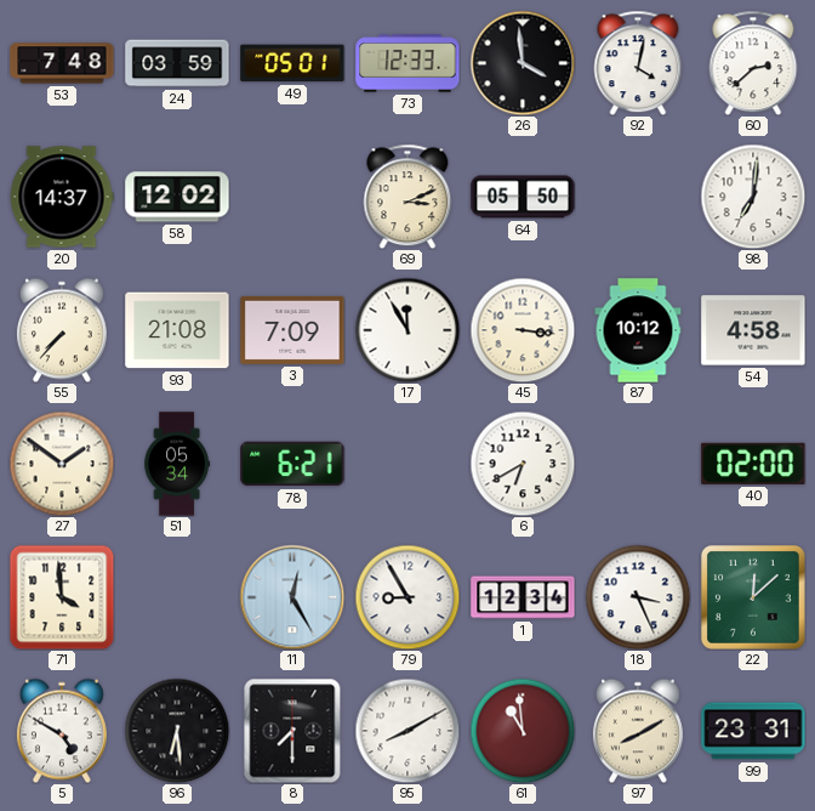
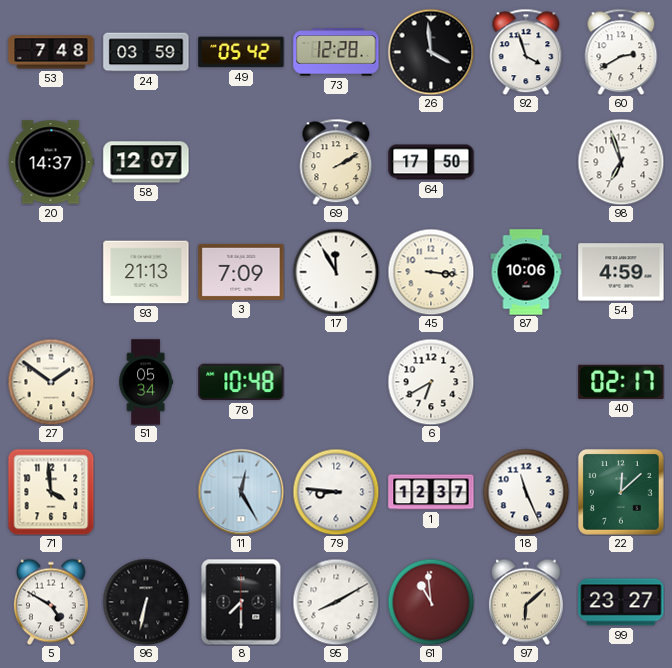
49: 05:01 -> 05:42 (241, 52)
73: 12:33 -> 12:28 (336, 52)
92: 4:02 -> 3:57 (526, 52)
60: 2:38 -> 2:40 (621, 52)
58: 12:02 -> 12:07 (146, 162)
69: 3:11 -> 2:10 (336, 162)
64: 05:50 -> 17:50 (431, 162)
98: 7:01 -> 6:57 (621, 162)
55: 7:37 -> none (62, 330)
93: 21:08 -> 21:13 (146, 272)
87: 10:12 -> 10:06 (526, 272)
54: 4:58 -> 4:59 (621, 272)
78: 6:21 -> 10:48 (241, 382)
40: 02:00 -> 02:17 (621, 382)
79: 8:55 -> 8:46 (336, 492)
1: 12:34 -> 12:37 (431, 492)
18: 3:26 -> 11:26 (526, 492)
96: 6:29 -> 6:32 (146, 602)
97: 8:10 -> 6:08 (526, 602)
99: 23:31 -> 23:27 (621, 602)
